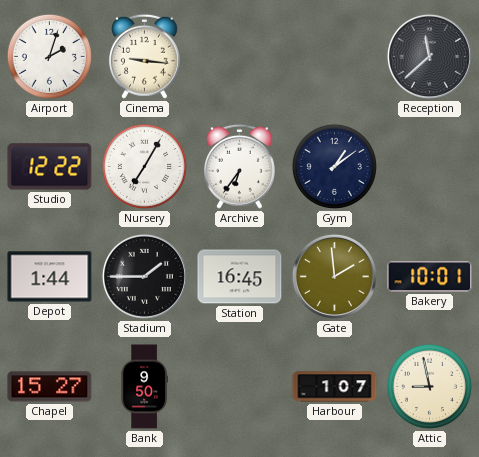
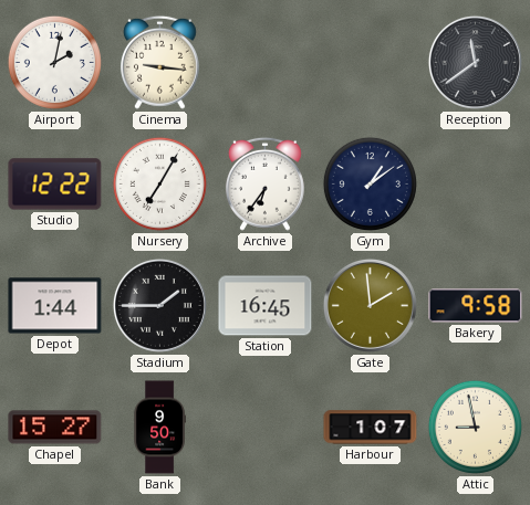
Airport: 2:03 -> 2:02 (54, 62)
Reception: 11:38 -> 11:39 (475, 62)
Bakery: 10:01 -> 9:58 (476, 306)
